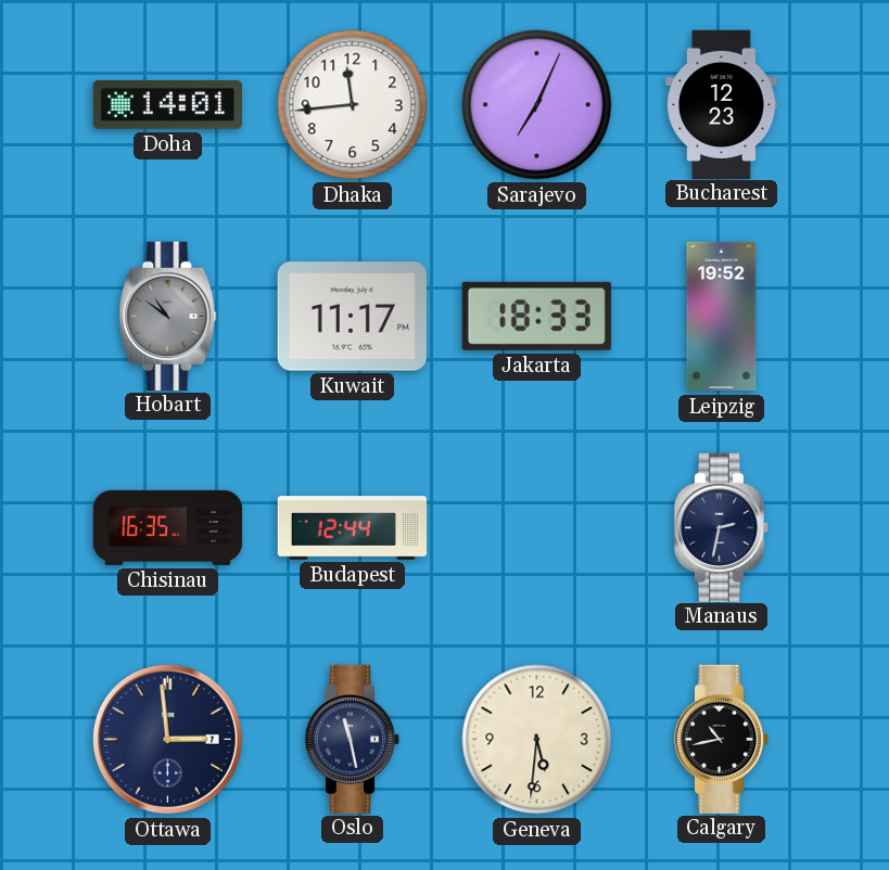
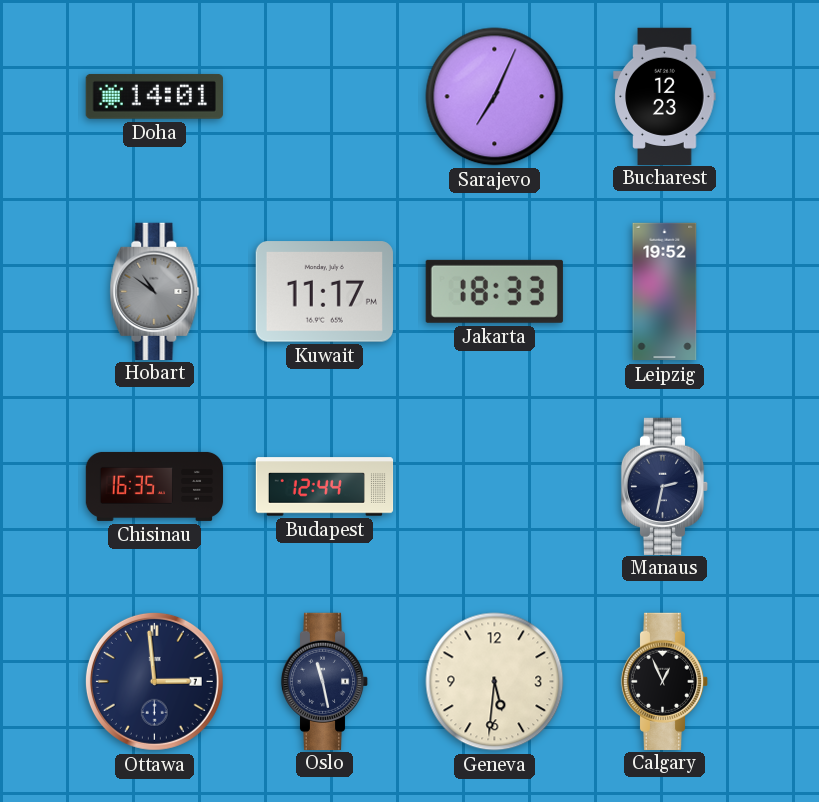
Dhaka: 11:44 -> none (353, 105)
Calgary: 10:43 -> 12:56 (665, 681)
